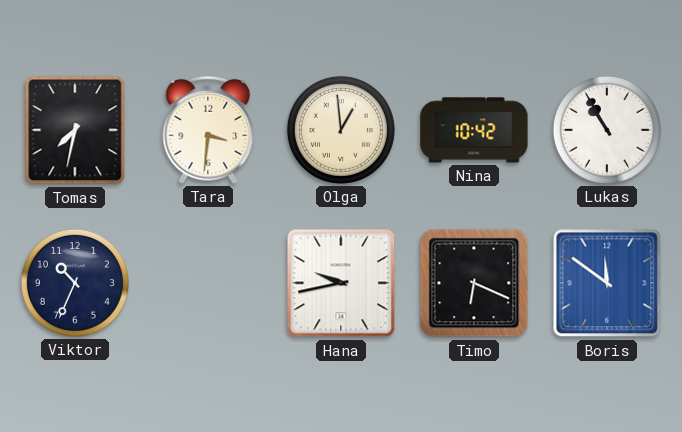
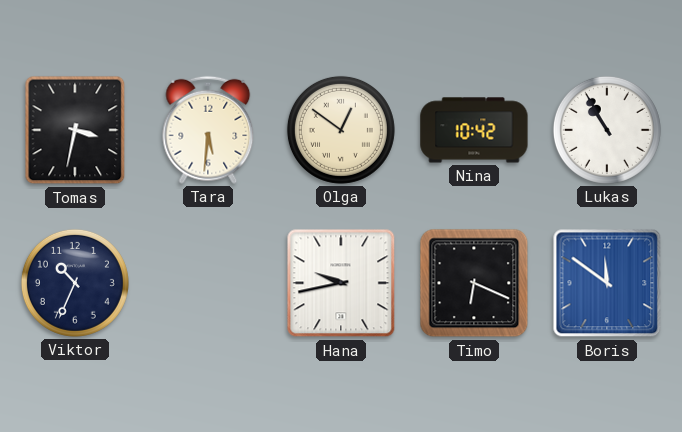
Tomas: 7:32 -> 3:32 (75, 130)
Tara: 3:31 -> 5:31 (208, 130)
Olga: 12:59 -> 12:51 (341, 130)
